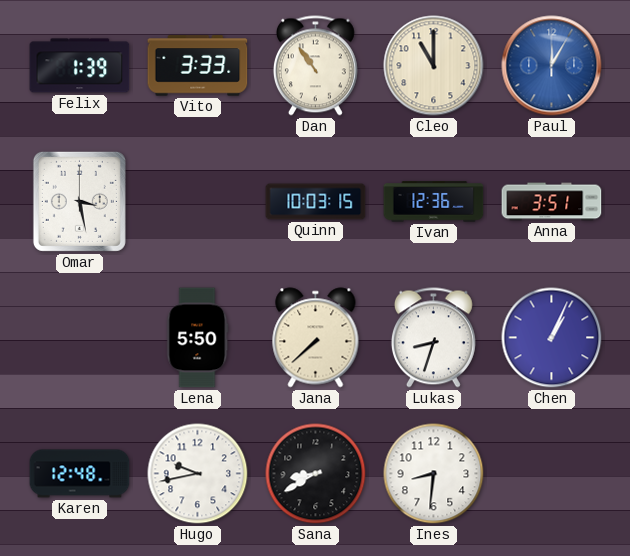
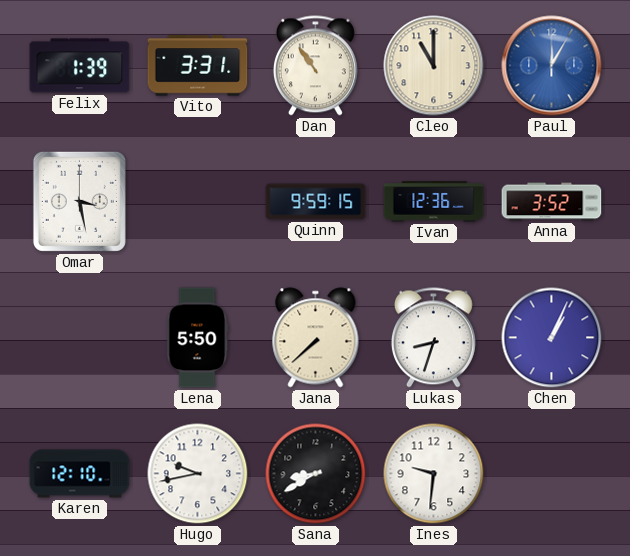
Vito: 3:33 -> 3:31 (198, 66)
Quinn: 10:03 -> 9:59 (316, 202)
Anna: 3:51 -> 3:52 (552, 202)
Karen: 12:48 -> 12:10 (80, 474)
Ines: 8:31 -> 9:31 (434, 474)
